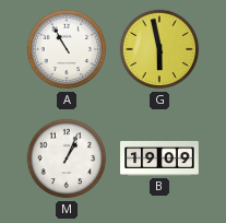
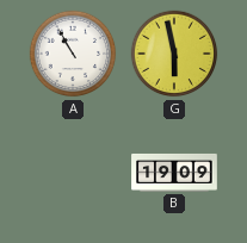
M: 1:04 -> none (67, 159)
